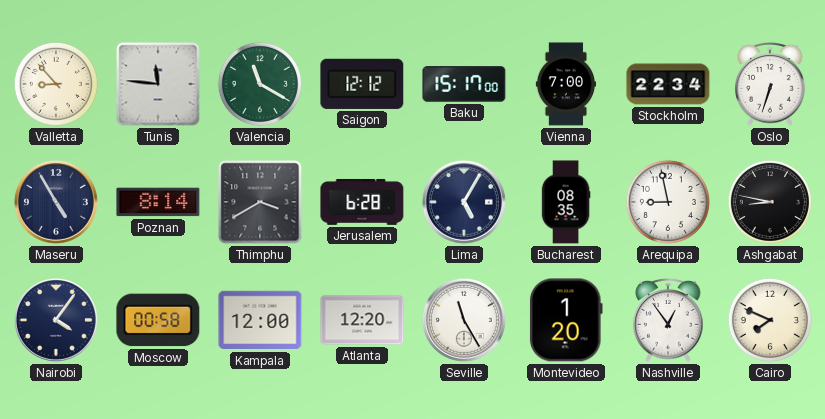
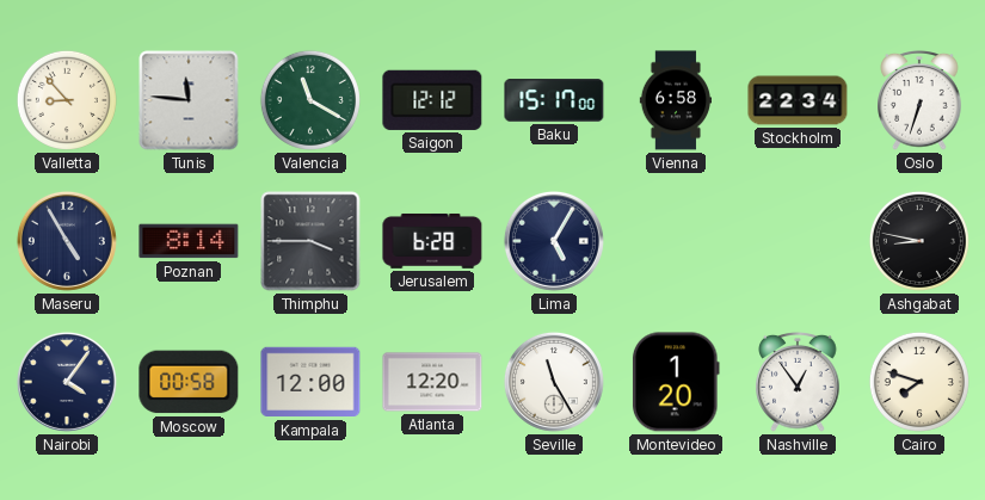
Vienna: 7:00 -> 6:58 (675, 100)
Thimphu: 3:40 -> 3:45 (310, 241)
Bucharest: 08:35 -> none (566, 202)
Arequipa: 8:58 -> none (668, 202)
Cairo: 7:49 -> 7:48 (919, 382)
